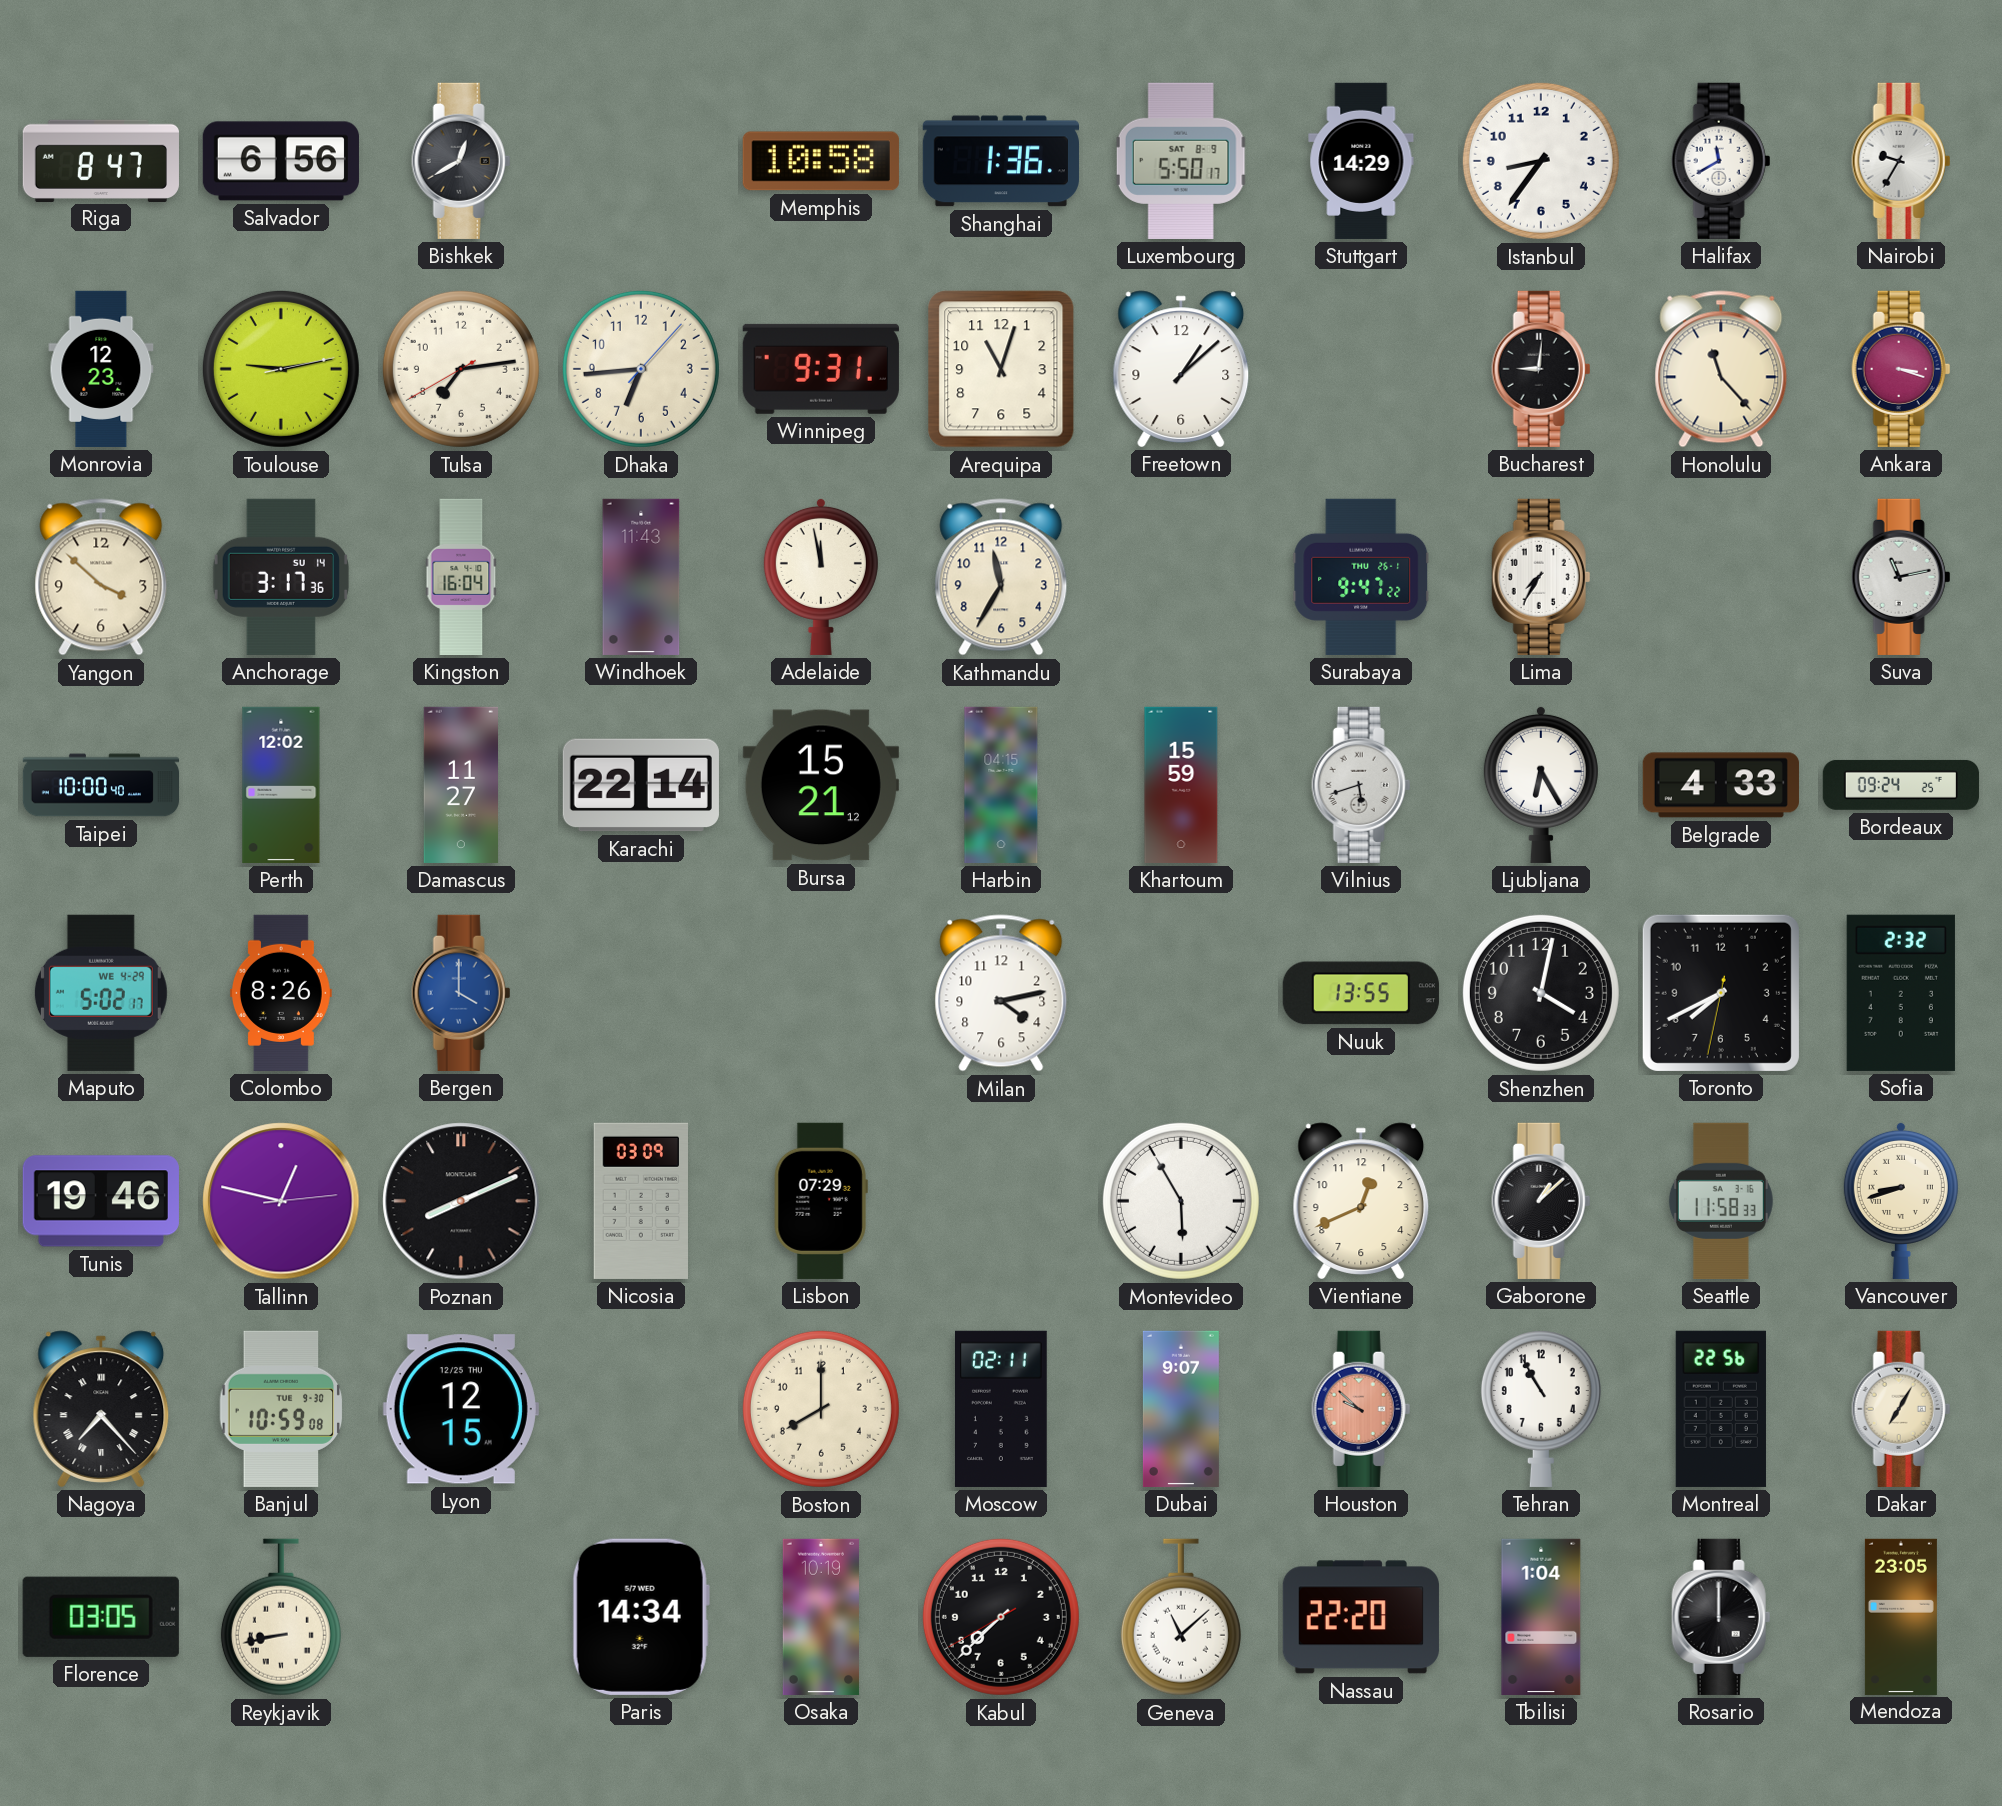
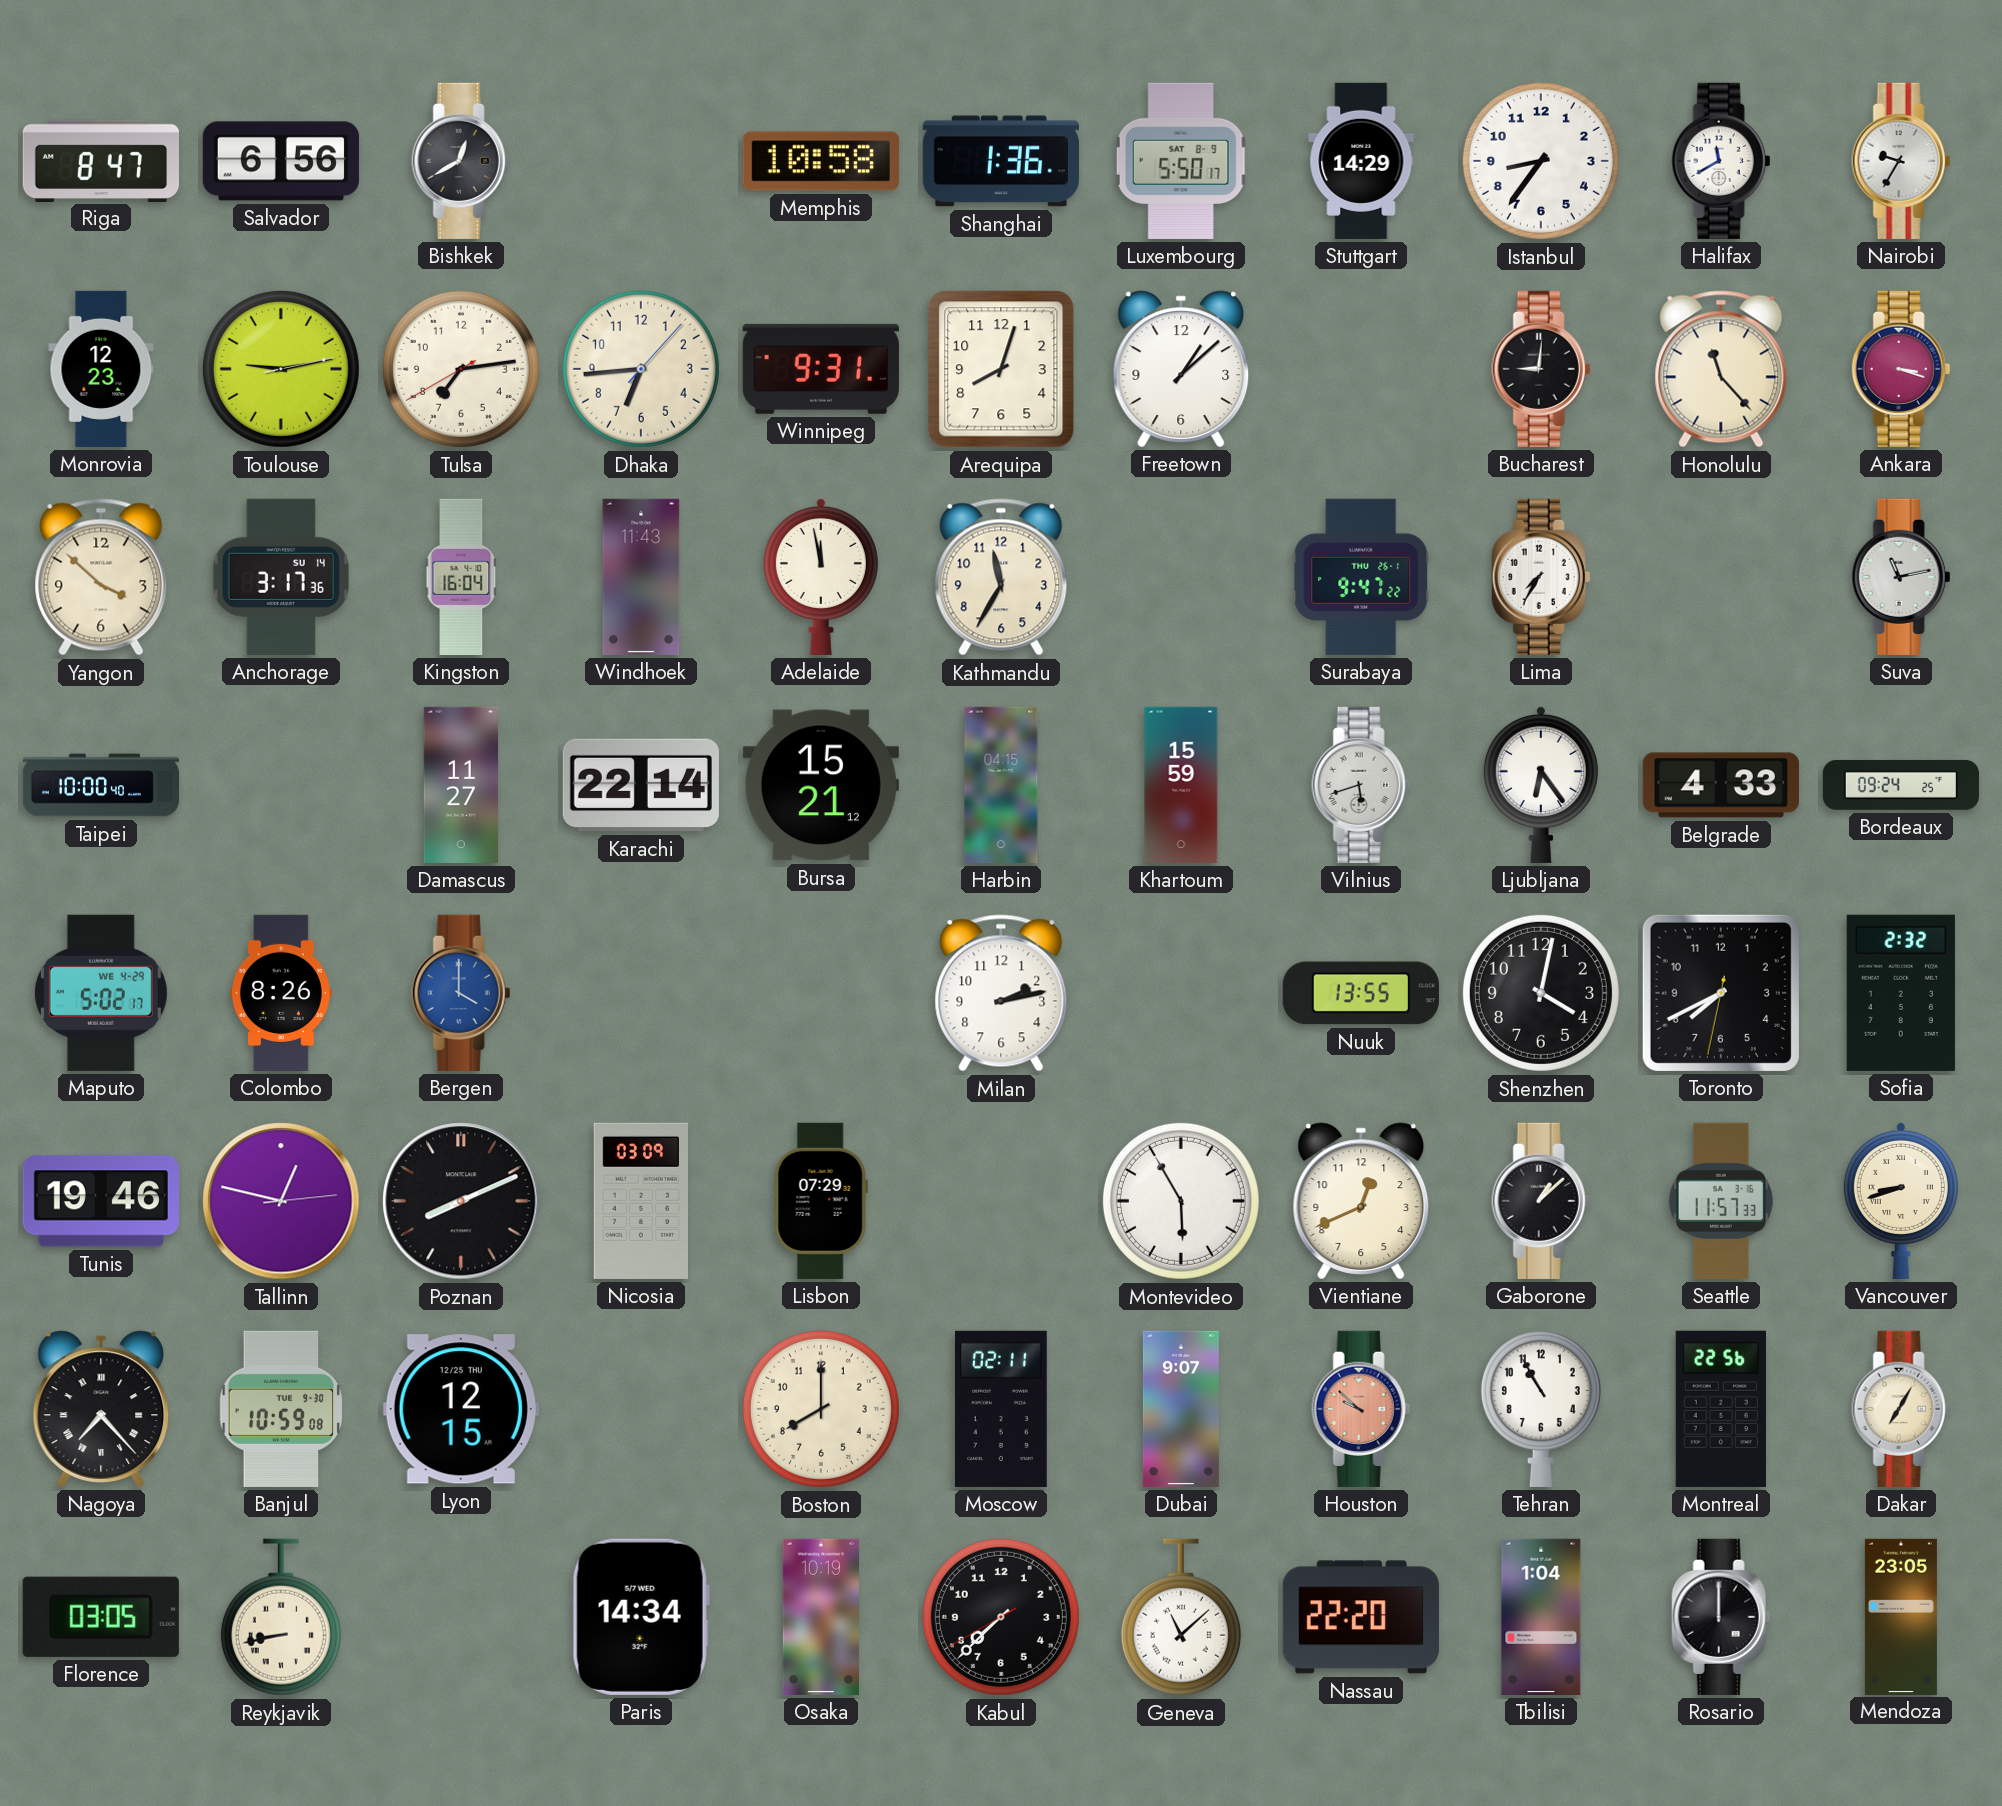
Arequipa: 11:03 -> 8:03 (1001, 369)
Perth: 12:02 -> none (281, 785)
Ljubljana: 6:25 -> 6:24 (1541, 784)
Milan: 4:13 -> 2:13 (1001, 993)
Seattle: 11:58 -> 11:57 (1721, 1201)
